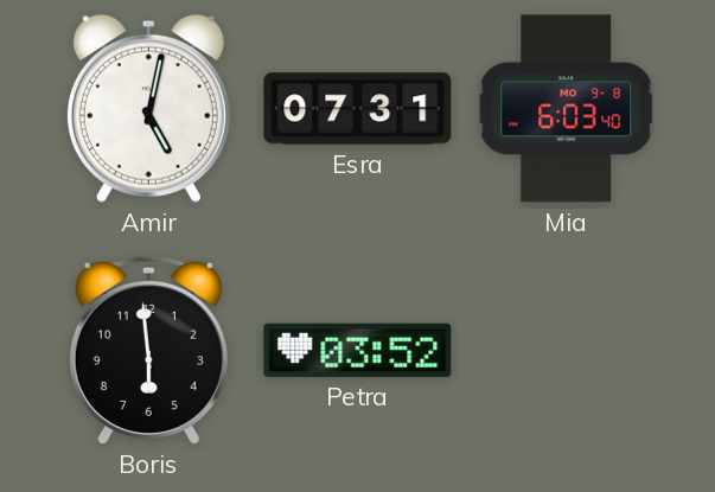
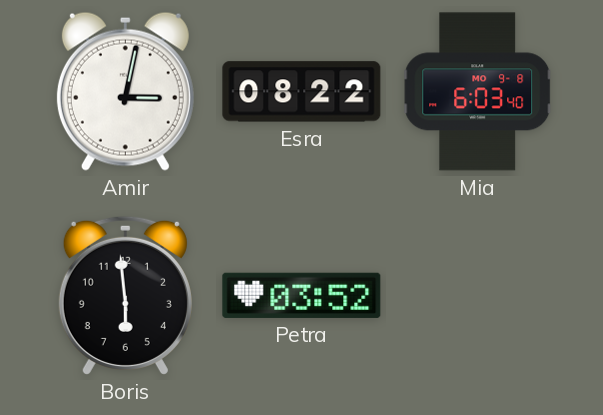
Amir: 5:02 -> 3:02 (125, 91)
Esra: 07:31 -> 08:22 (302, 92)
